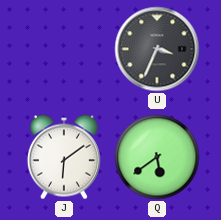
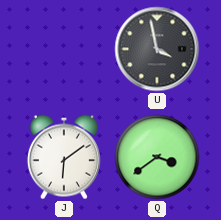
U: 3:34 -> 3:58 (157, 49)
Q: 5:39 -> 3:39 (157, 157)
